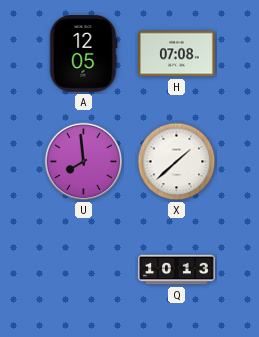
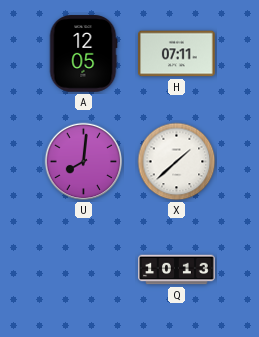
H: 07:08 -> 07:11 (177, 54)
U: 7:59 -> 8:01 (84, 162)
